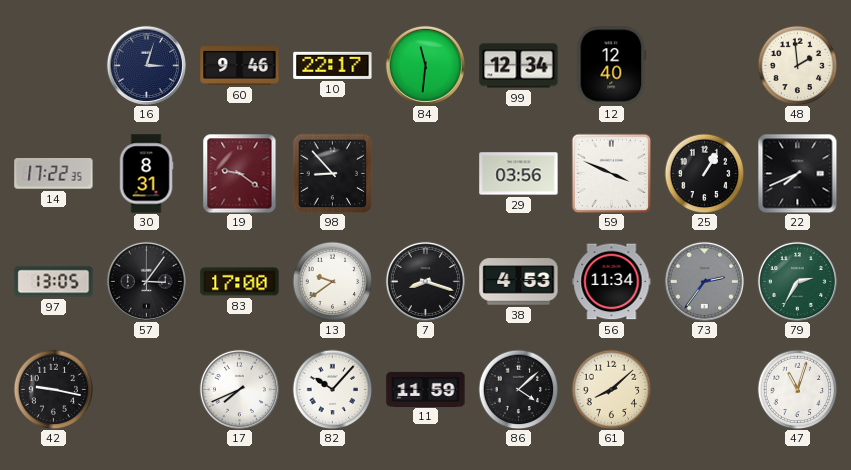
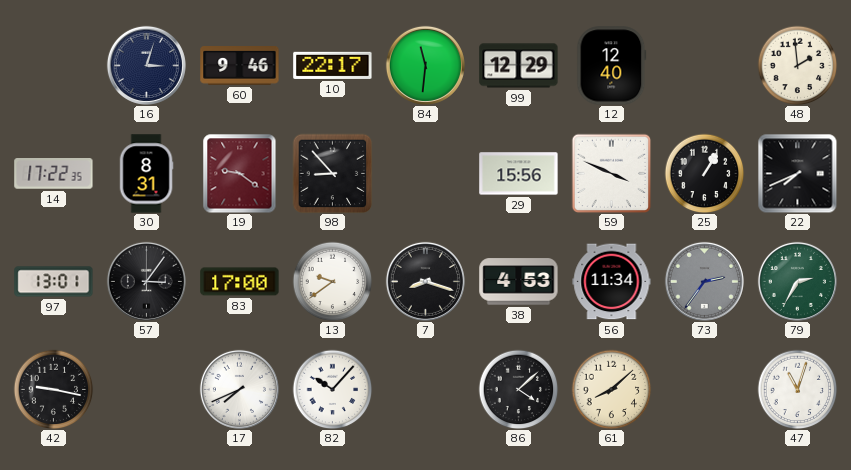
99: 12:34 -> 12:29 (519, 66)
29: 03:56 -> 15:56 (519, 174)
97: 13:05 -> 13:01 (54, 282)
11: 11:59 -> none (426, 389)
